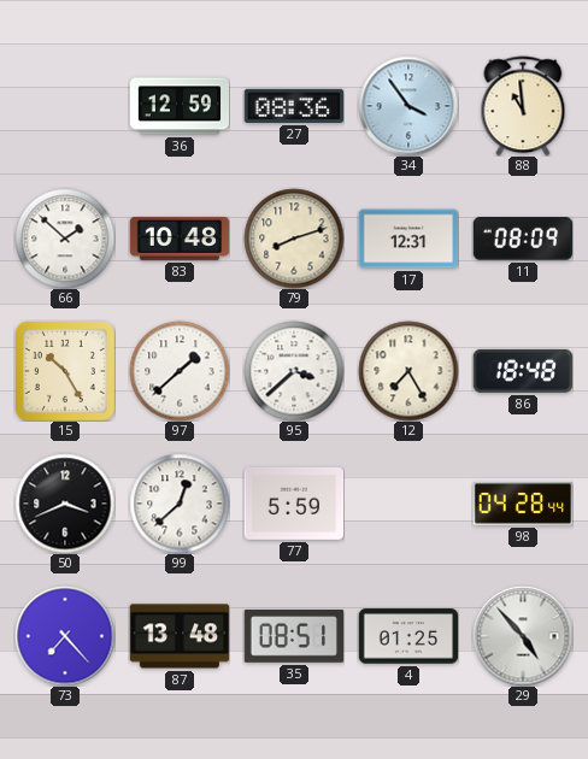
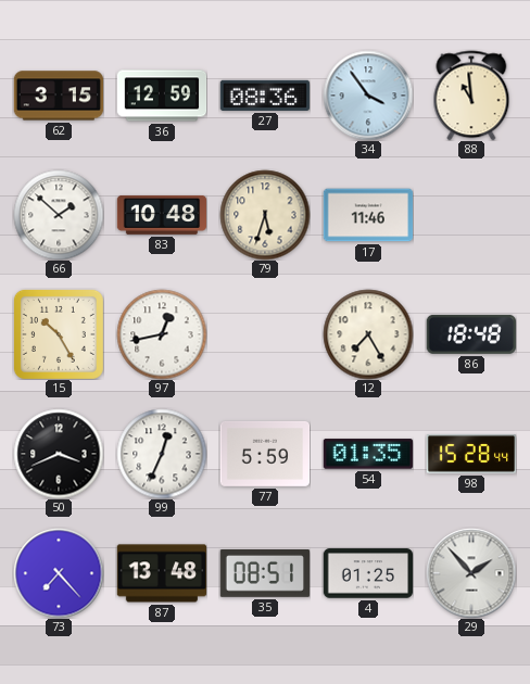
62: none -> 3:15 (59, 96)
79: 8:12 -> 5:33 (265, 215)
17: 12:31 -> 11:46 (368, 215)
11: 08:09 -> none (522, 239)
97: 1:38 -> 12:43 (162, 334)
95: 3:38 -> none (294, 371)
99: 12:38 -> 12:34 (162, 454)
54: none -> 01:35 (367, 454)
98: 04:28 -> 15:28 (471, 454)
29: 4:53 -> 1:53 (471, 573)
